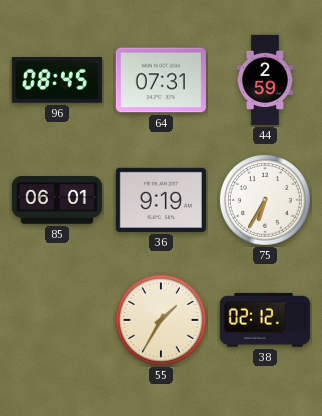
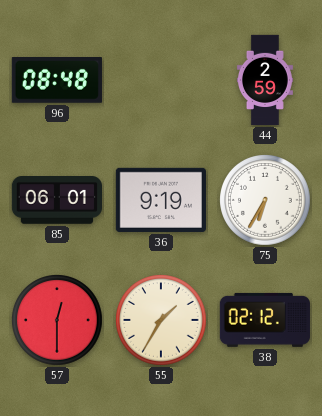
96: 08:45 -> 08:48 (57, 81)
64: 07:31 -> none (161, 80)
57: none -> 12:30 (58, 321)
